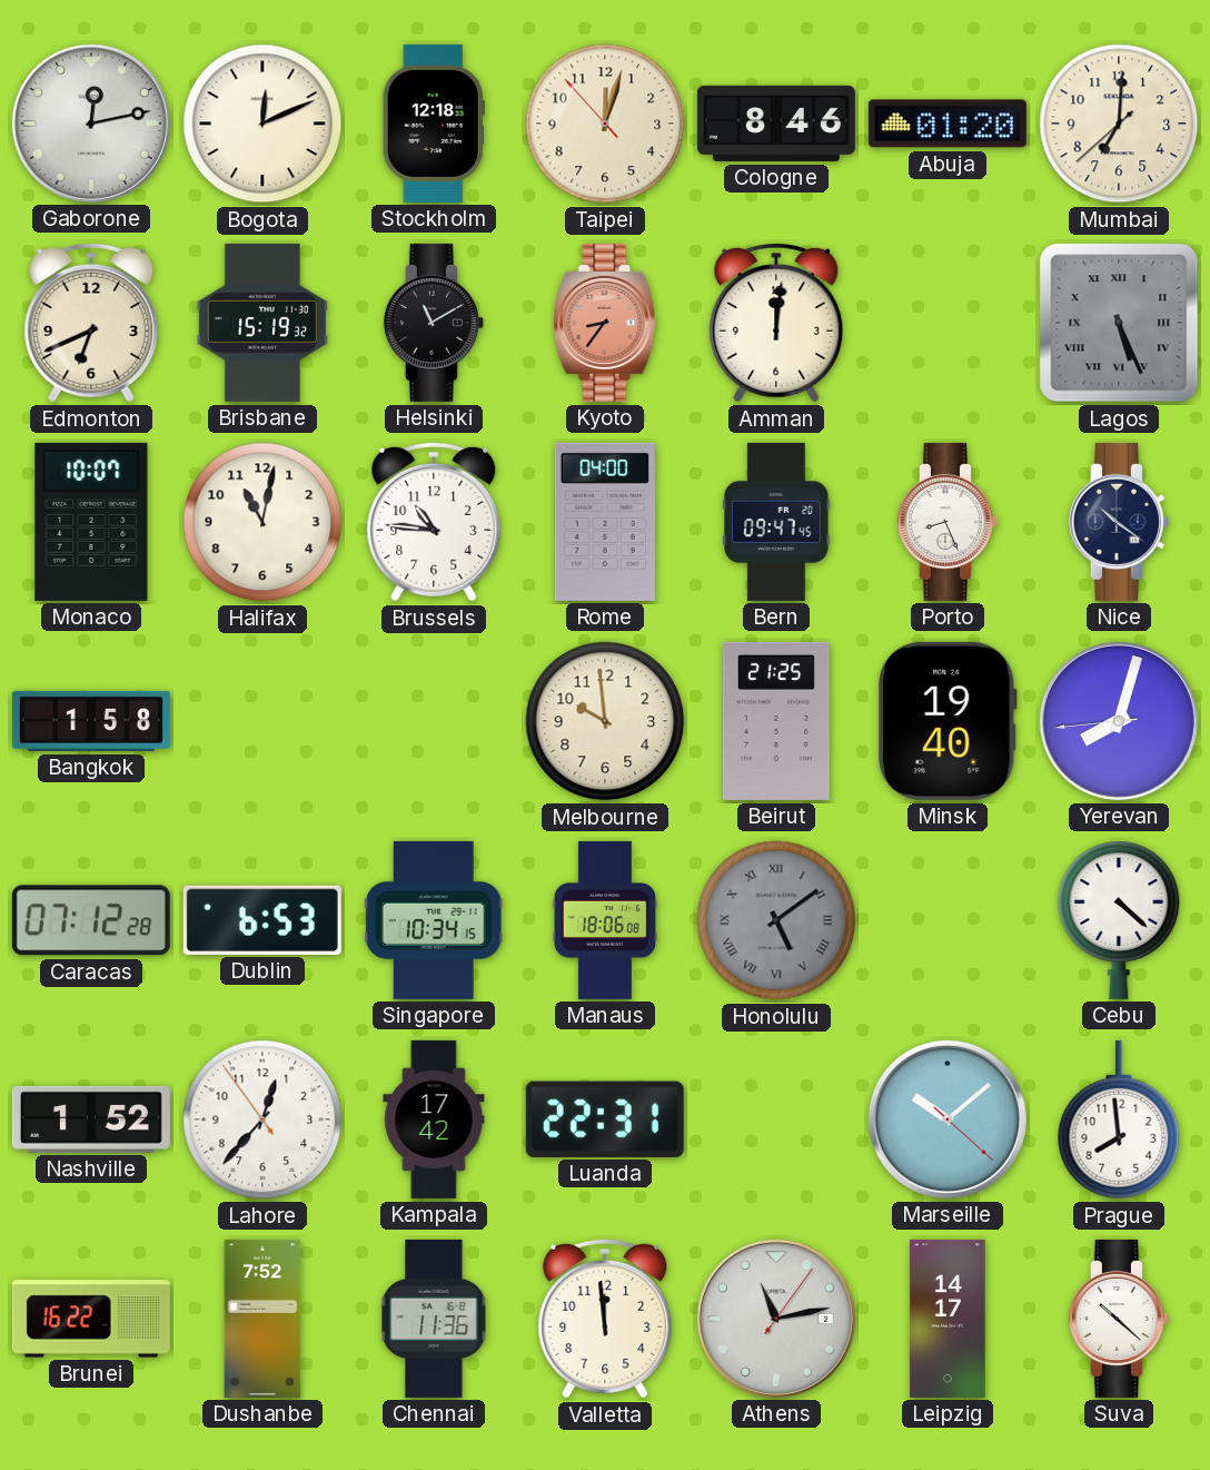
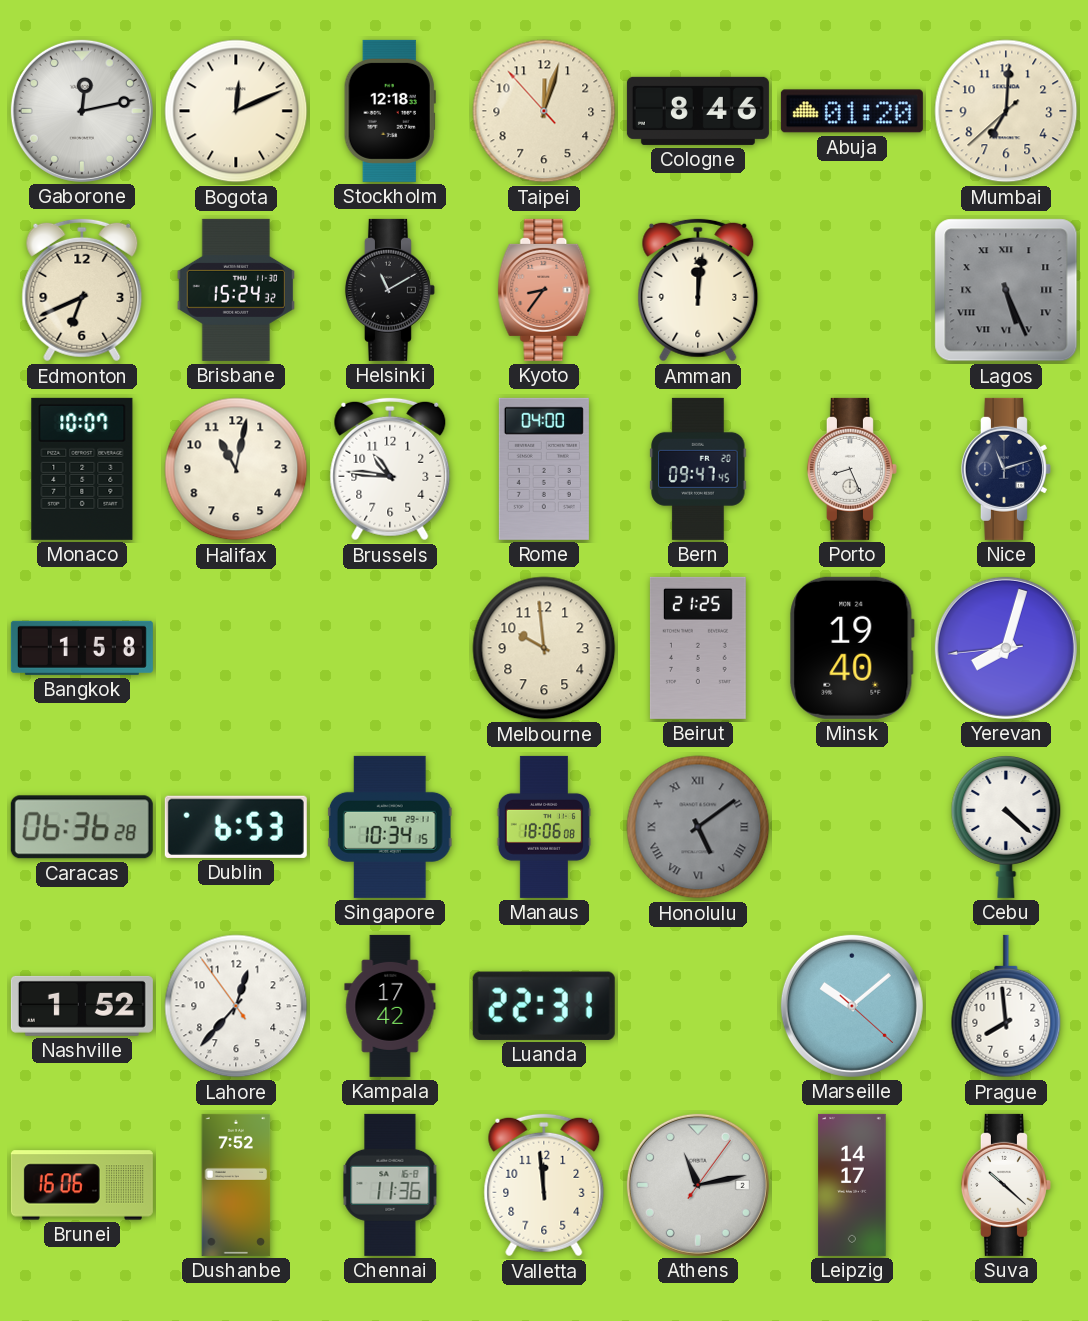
Brisbane: 15:19 -> 15:24 (236, 290)
Nice: 10:21 -> 11:12 (1006, 469)
Caracas: 07:12 -> 06:36 (82, 827)
Brunei: 16:22 -> 16:06 (82, 1185)
